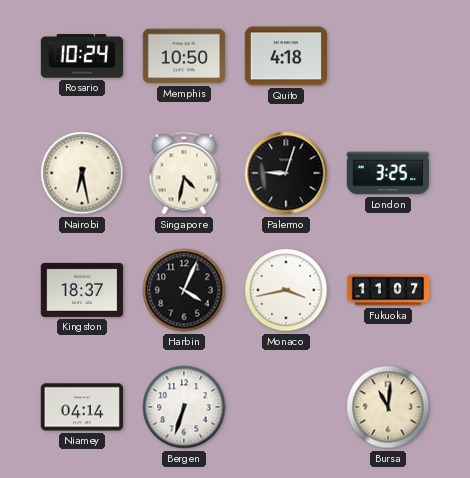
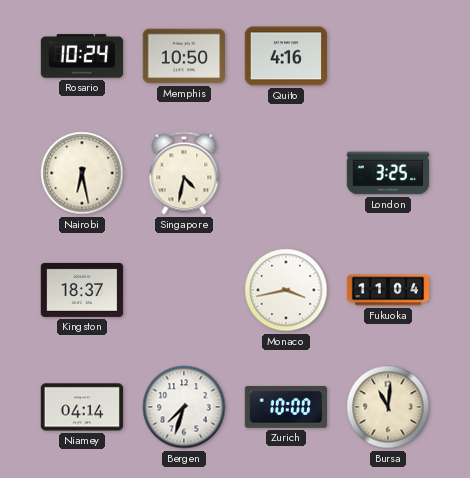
Quito: 4:18 -> 4:16 (286, 56)
Palermo: 9:03 -> none (286, 173)
Harbin: 4:04 -> none (184, 290)
Fukuoka: 11:07 -> 11:04 (388, 290)
Bergen: 6:33 -> 7:33 (184, 407)
Zurich: none -> 10:00 (286, 408)
